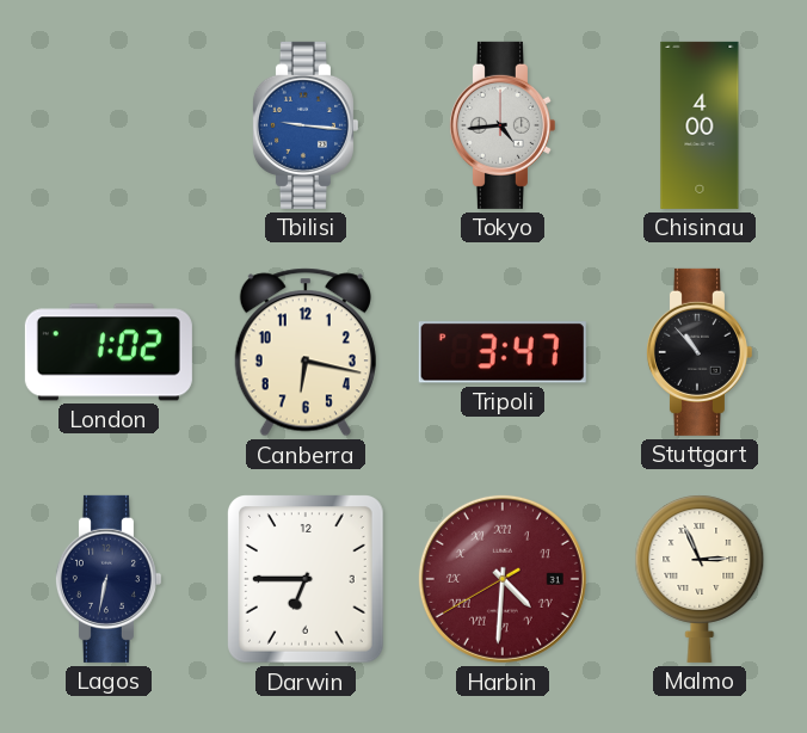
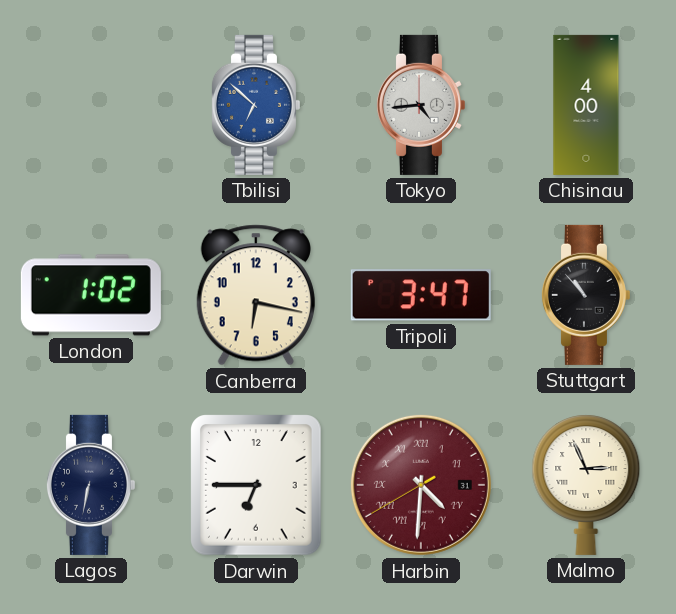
Tbilisi: 9:16 -> 6:52 (255, 105)
